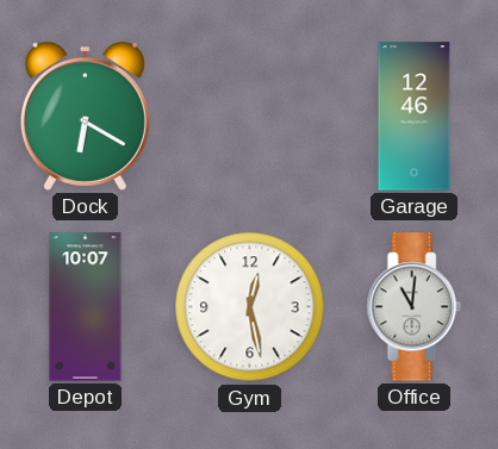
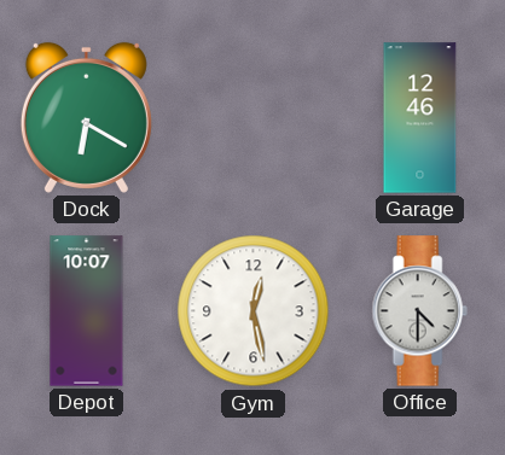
Office: 11:01 -> 4:30 (419, 311)
